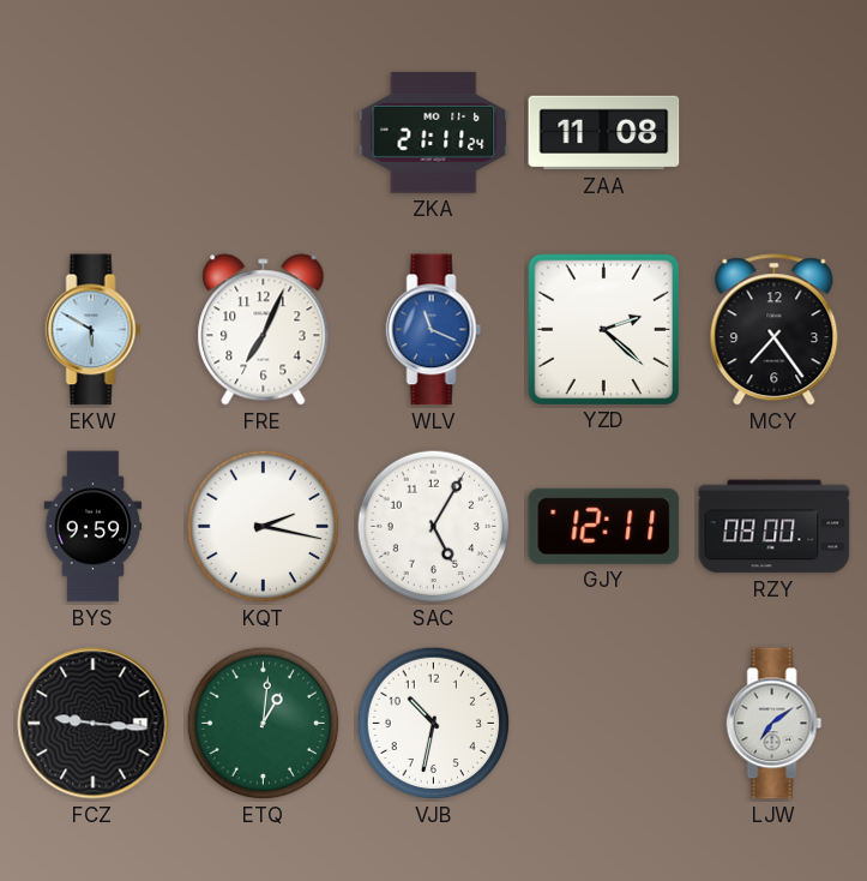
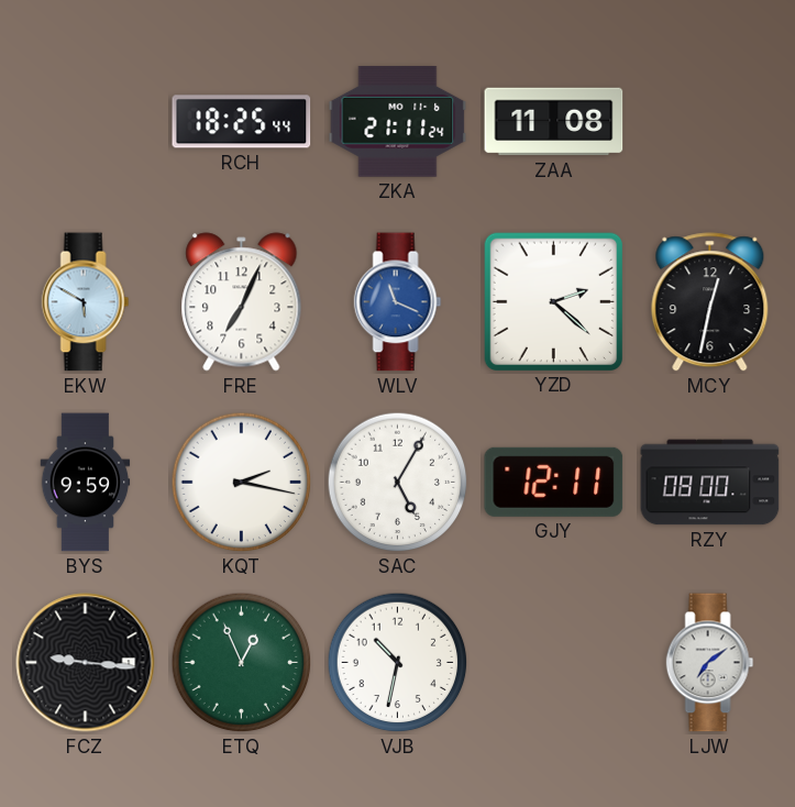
RCH: none -> 18:25 (242, 122)
MCY: 7:24 -> 12:32 (710, 302)
ETQ: 1:01 -> 12:56 (242, 663)
